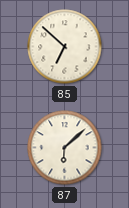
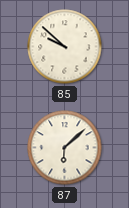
85: 6:52 -> 9:52 (65, 47)
